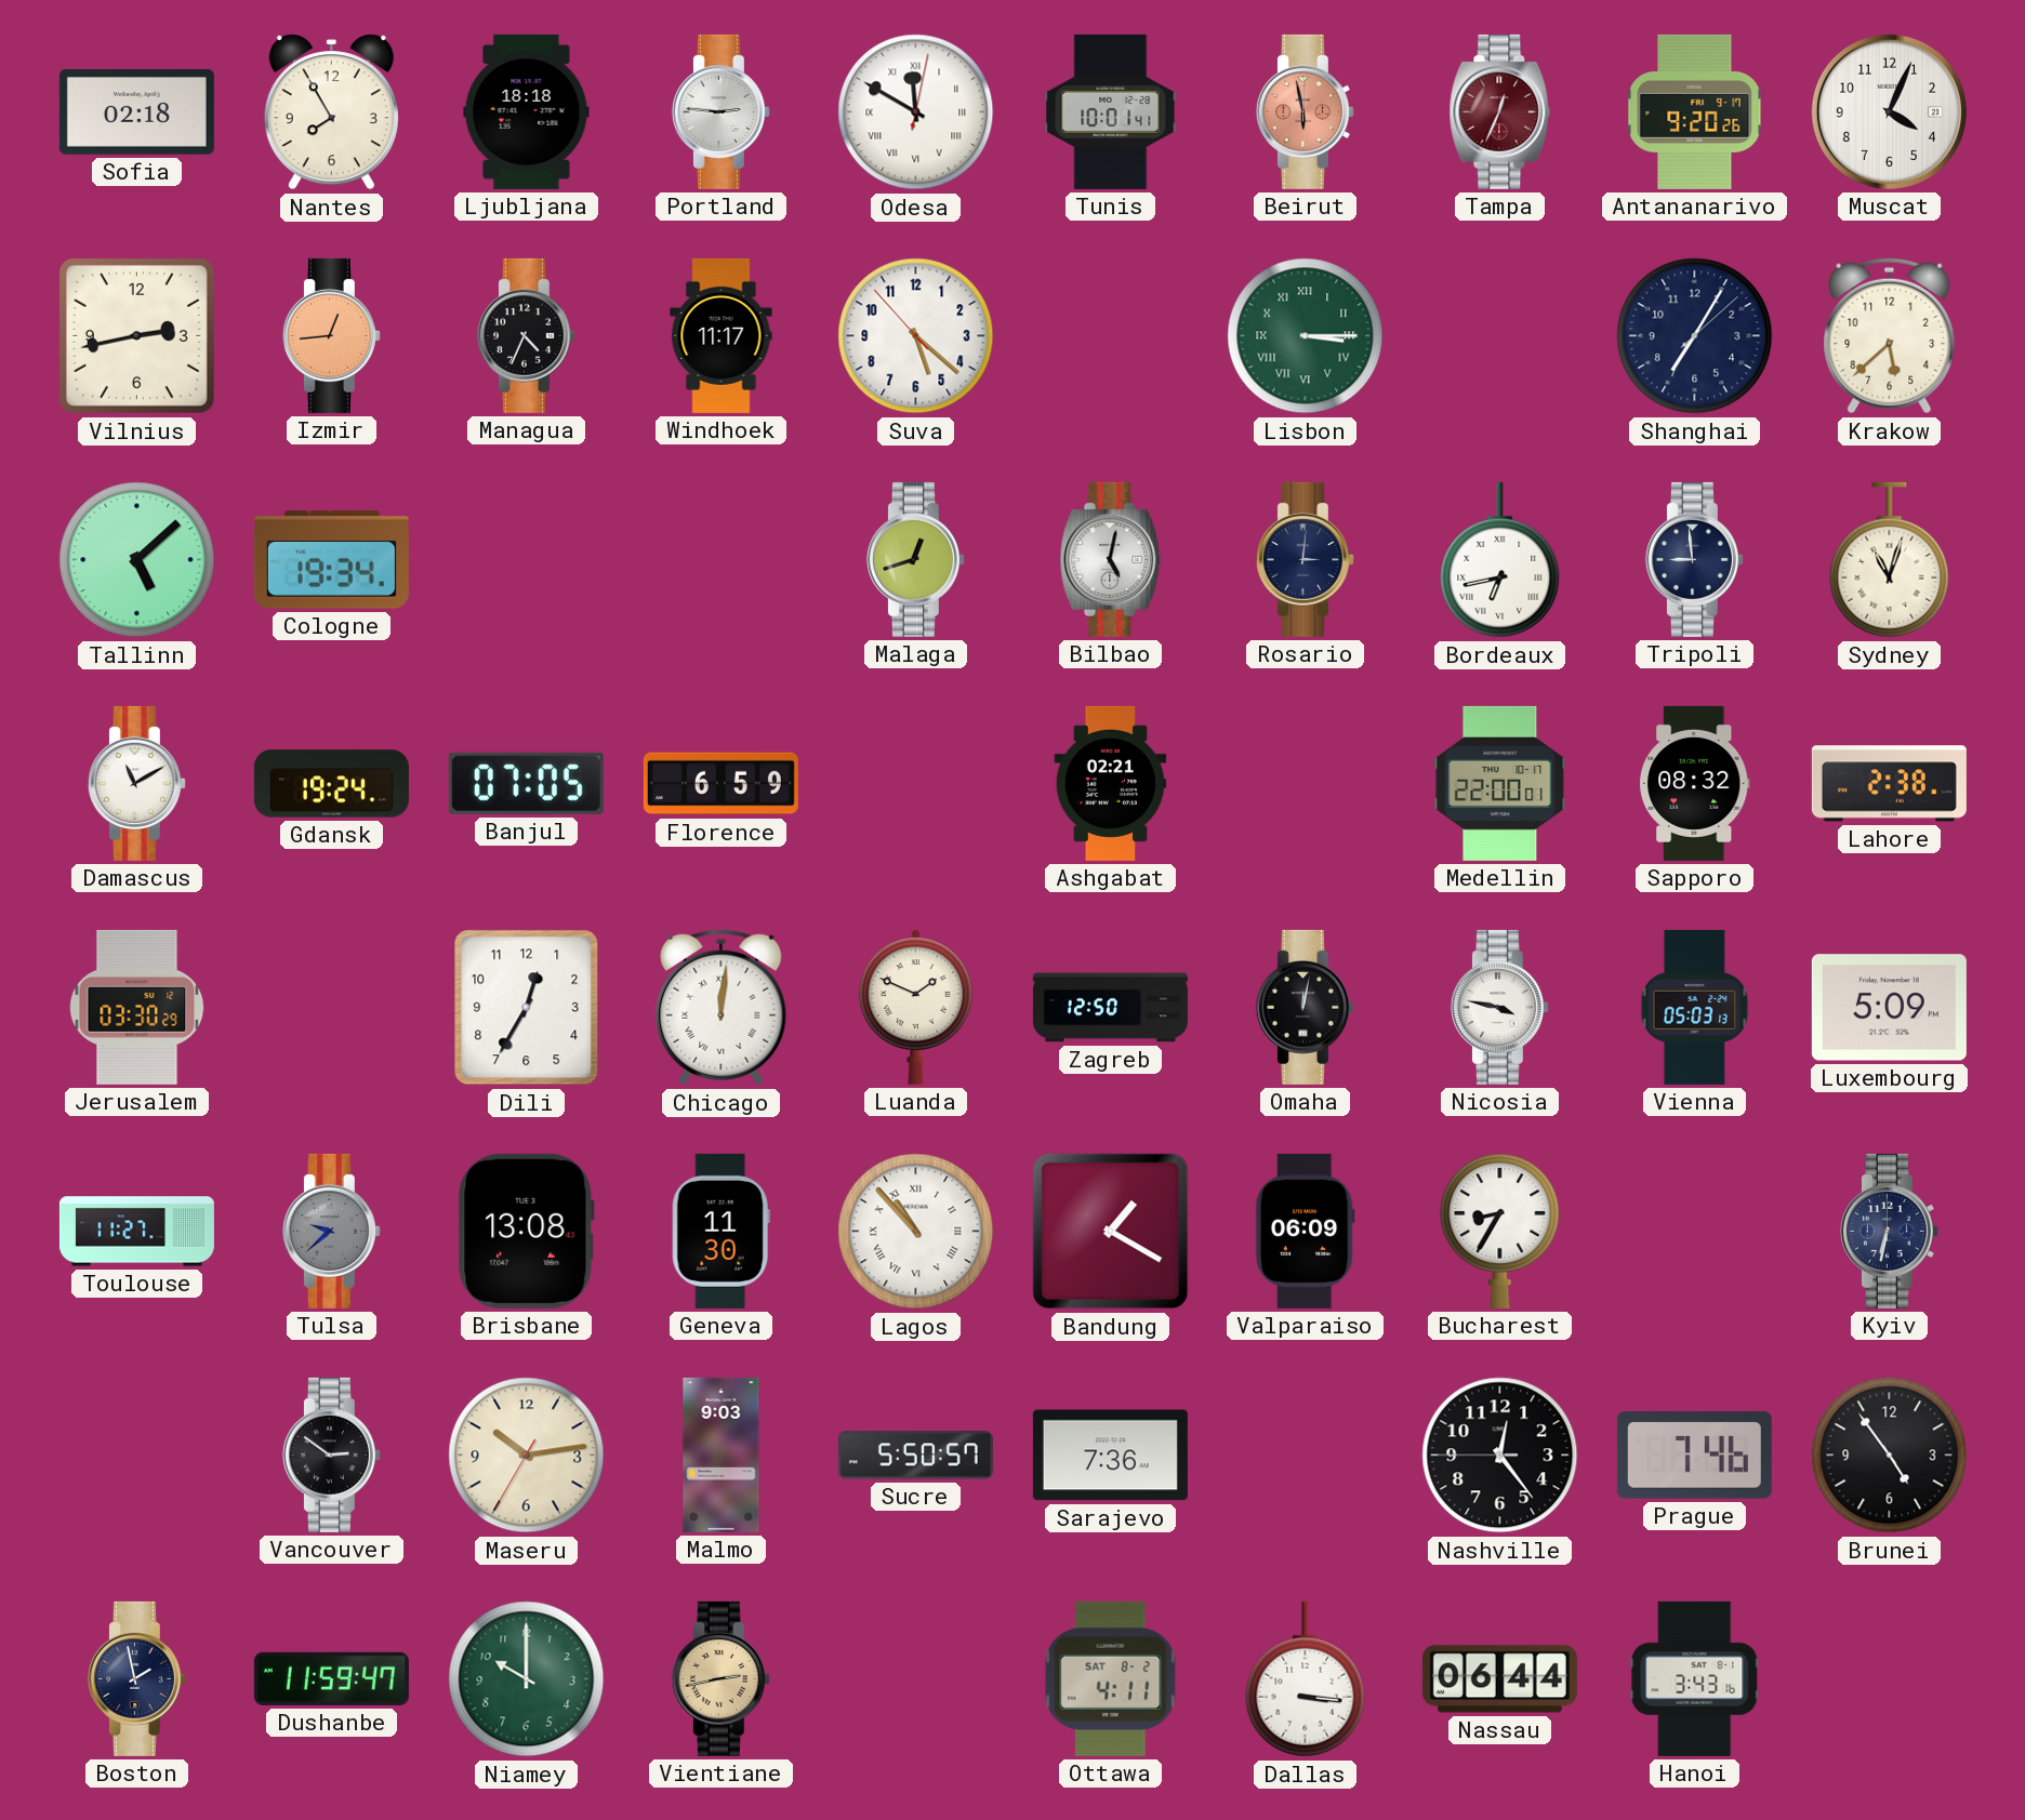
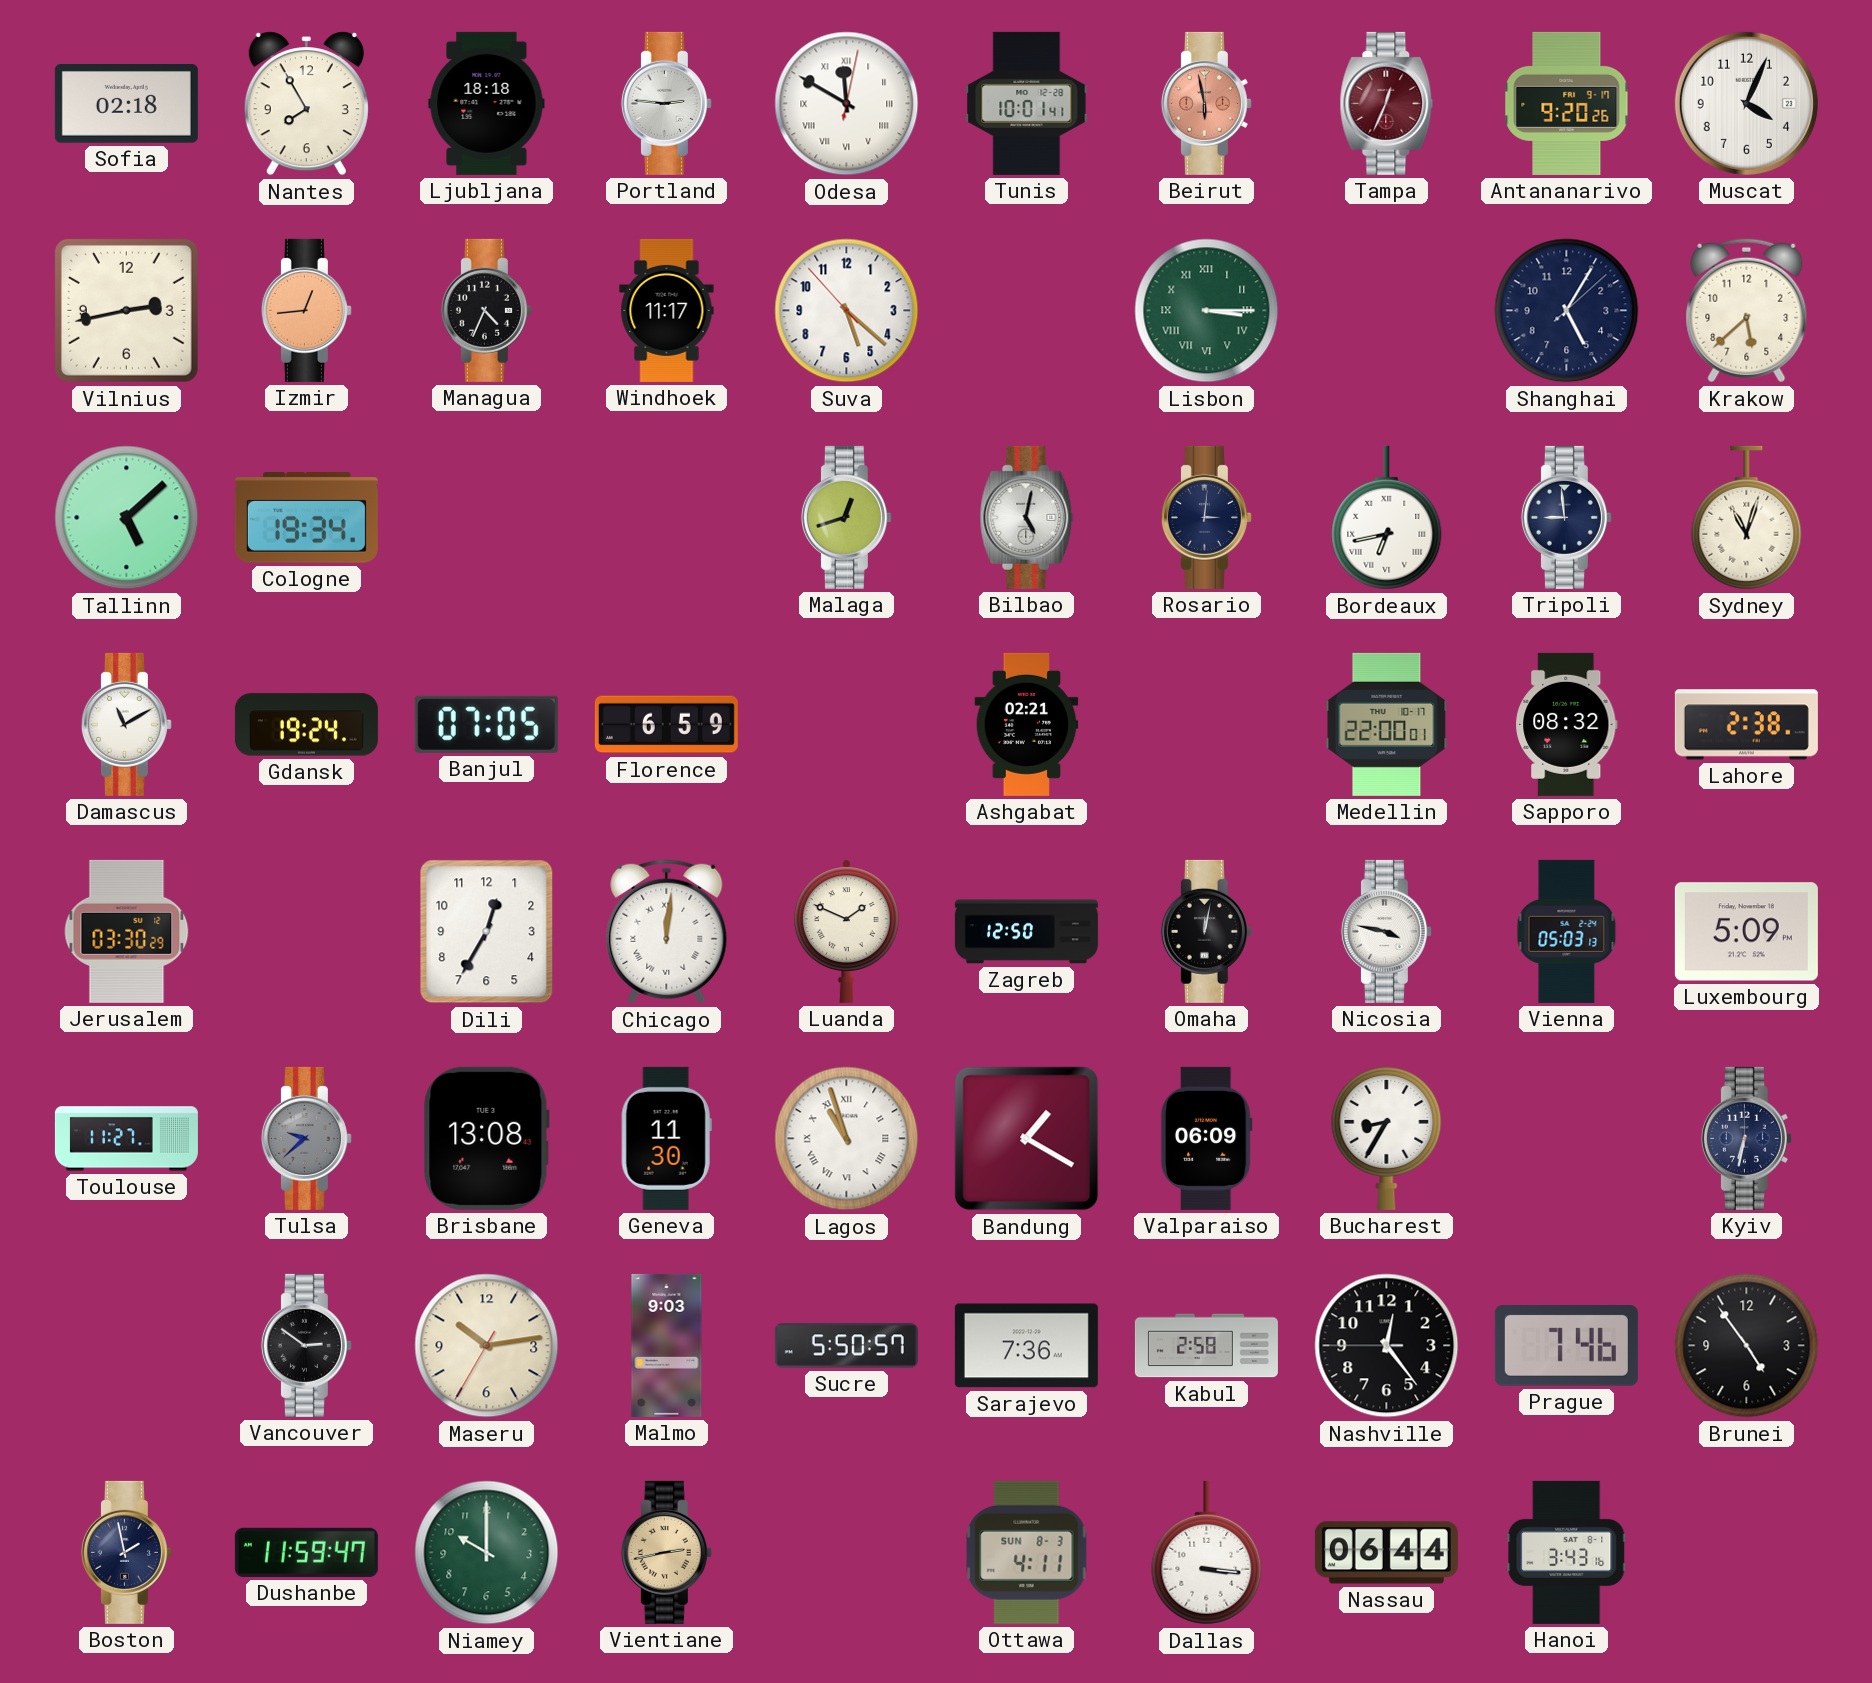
Shanghai: 7:05 -> 5:05 (1567, 311)
Lagos: 10:53 -> 10:57 (847, 1139)
Kabul: none -> 2:58 (1206, 1346)
Ottawa date: SAT 8-2 -> SUN 8-3 (1027, 1552)
